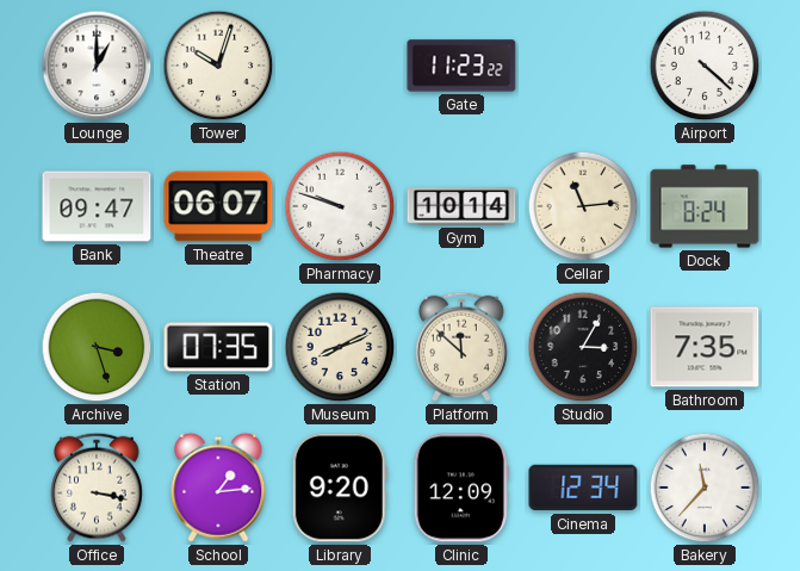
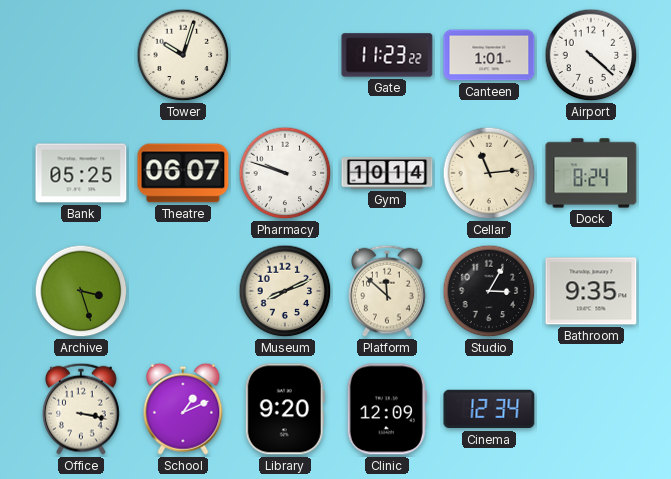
Lounge: 1:00 -> none (97, 66)
Canteen: none -> 1:01 (489, 55)
Bank: 09:47 -> 05:25 (81, 173)
Station: 07:35 -> none (218, 347)
Bathroom: 7:35 -> 9:35 (591, 291)
School: 1:14 -> 1:11 (183, 409)
Bakery: 11:37 -> none (705, 488)
